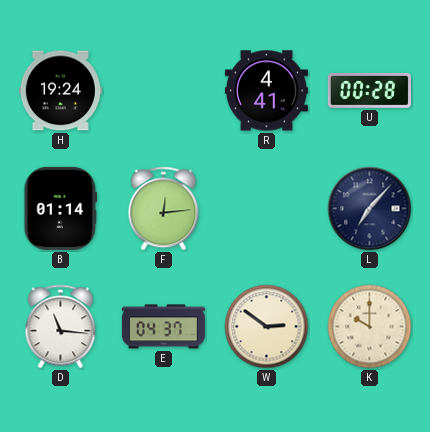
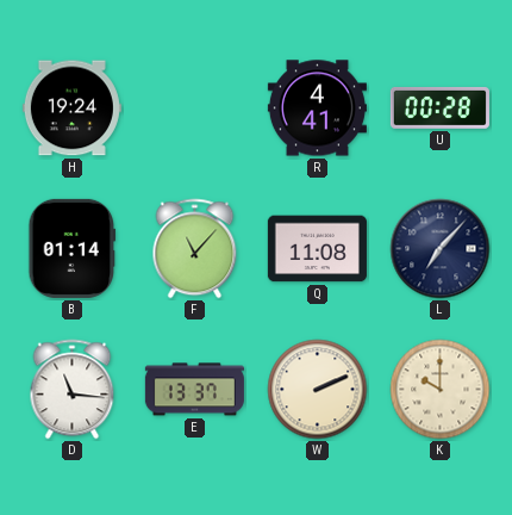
F: 12:14 -> 11:07 (195, 249)
Q: none -> 11:08 (317, 249)
E: 04:37 -> 13:37 (194, 390)
W: 2:51 -> 2:11 (318, 390)
